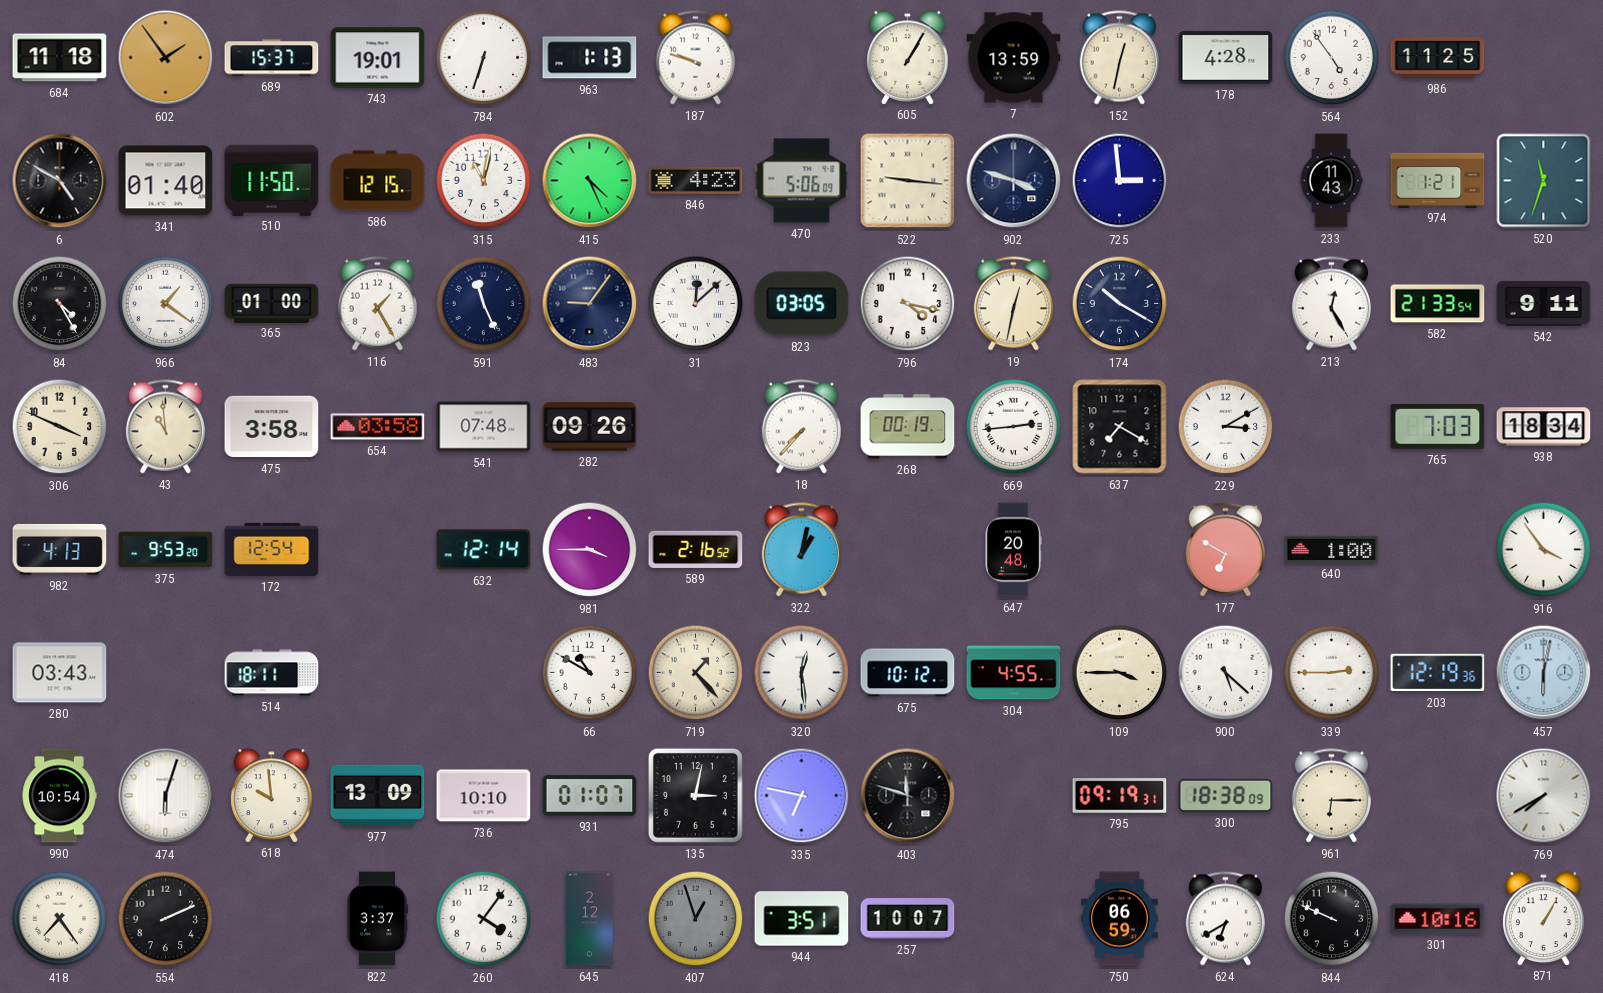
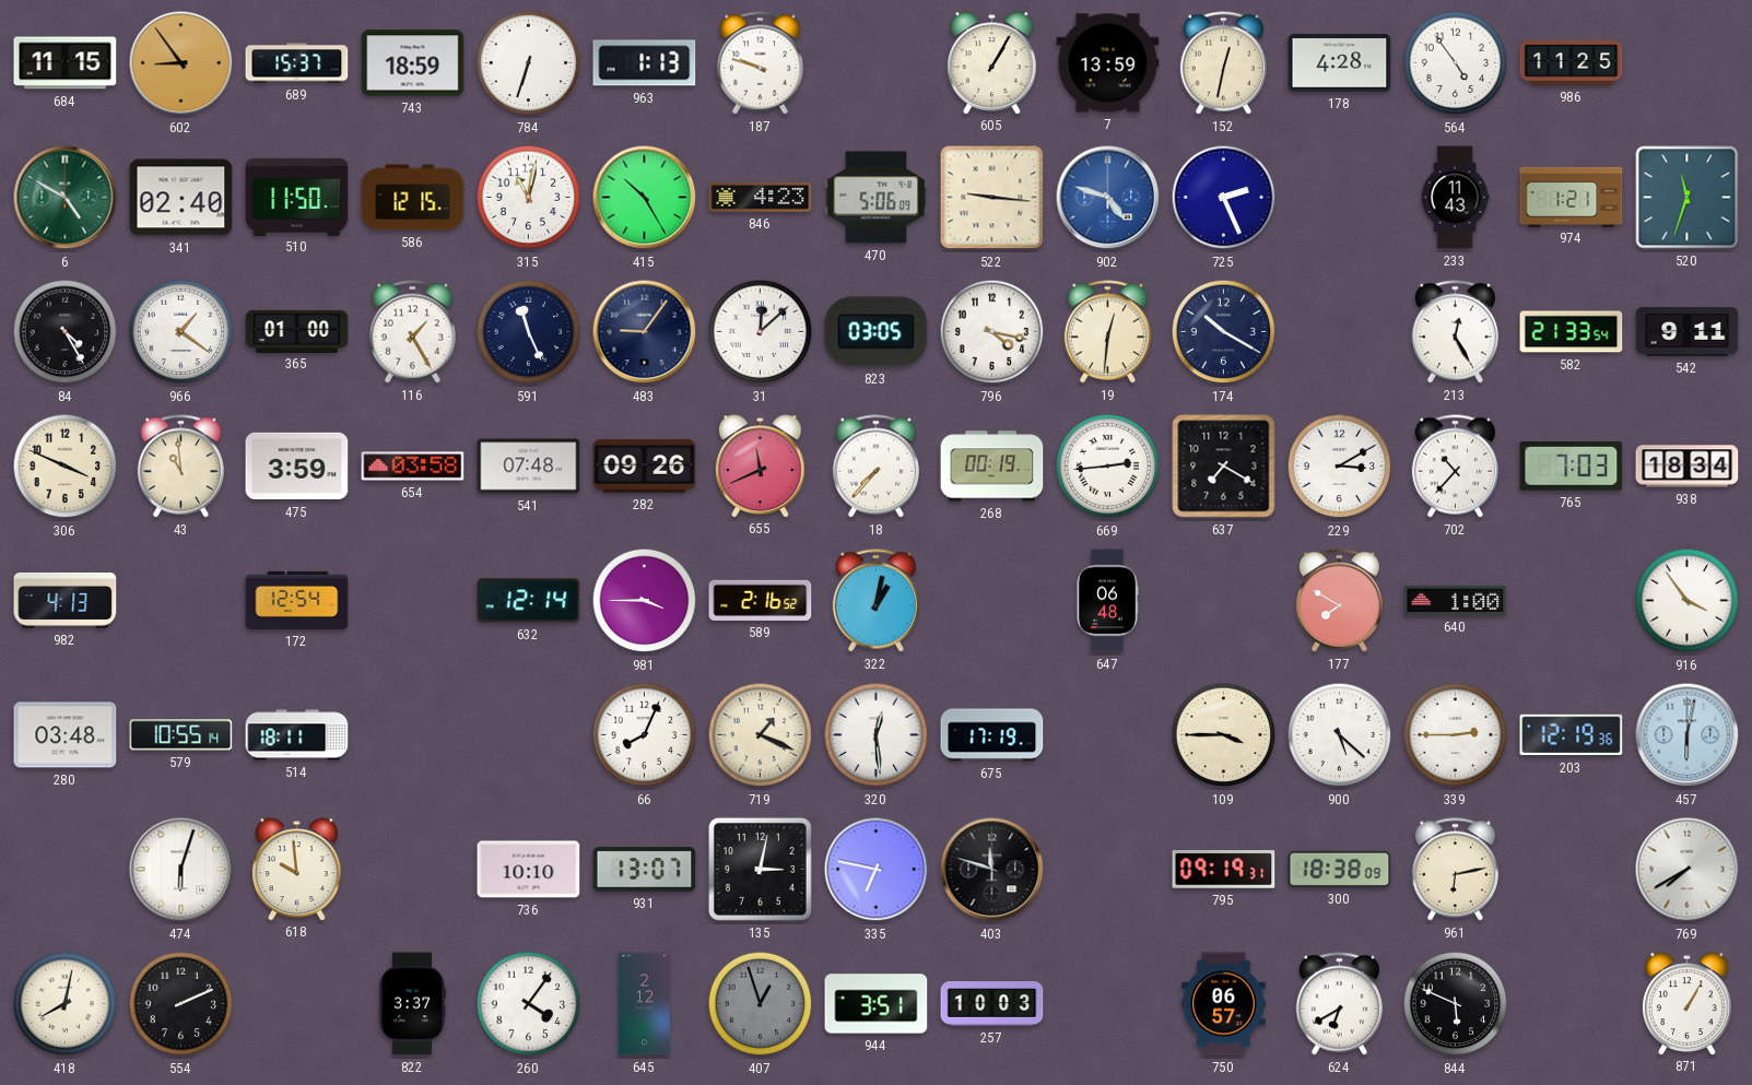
684: 11:18 -> 11:15 (66, 63)
602: 1:54 -> 8:54 (181, 63)
743: 19:01 -> 18:59 (413, 63)
6 dial: black -> green (66, 198)
341: 01:40 -> 02:40 (181, 198)
415: 4:26 -> 10:25 (645, 198)
902: 3:48 -> 4:48 (1108, 198)
902 dial: navy -> blue (1108, 198)
725: 2:59 -> 2:26 (1224, 198)
19: 12:32 -> 12:31 (1107, 332)
475: 3:58 -> 3:59 (297, 467)
655: none -> 11:41 (761, 465)
702: none -> 10:37 (1455, 467)
375: 9:53 -> none (166, 550)
647: 20:48 -> 06:48 (1107, 601)
177: 6:50 -> 7:50 (1339, 601)
280: 03:43 -> 03:48 (66, 735)
579: none -> 10:55 (181, 735)
66: 10:50 -> 8:04 (645, 735)
719: 1:23 -> 1:19 (761, 735)
675: 10:12 -> 17:19 (992, 735)
304: 4:55 -> none (1014, 673)
990: 10:54 -> none (59, 796)
977: 13:09 -> none (378, 795)
931: 01:07 -> 13:07 (645, 870)
961: 6:15 -> 6:13 (1455, 870)
418: 7:24 -> 8:02 (66, 1004)
257: 10:07 -> 10:03 (992, 1004)
750: 06:59 -> 06:57 (1224, 1004)
844: 9:49 -> 5:49 (1456, 1004)
301: 10:16 -> none (1438, 919)
